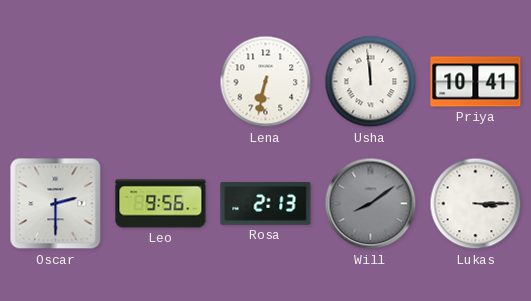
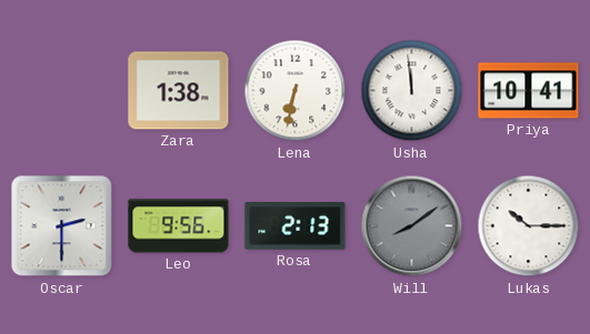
Zara: none -> 1:38 (179, 91)
Lukas: 3:15 -> 10:15 (529, 226)
